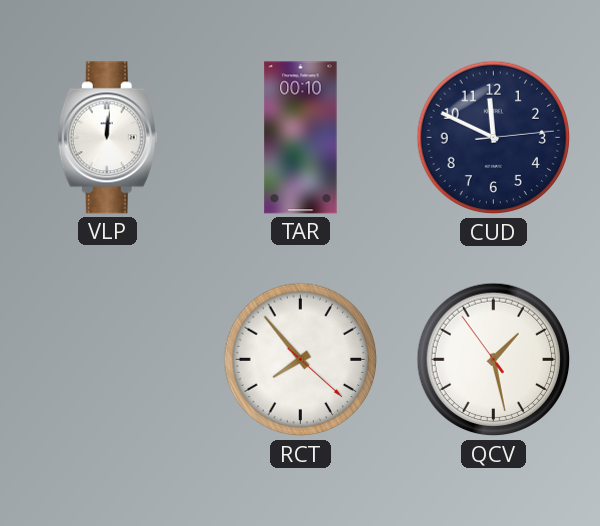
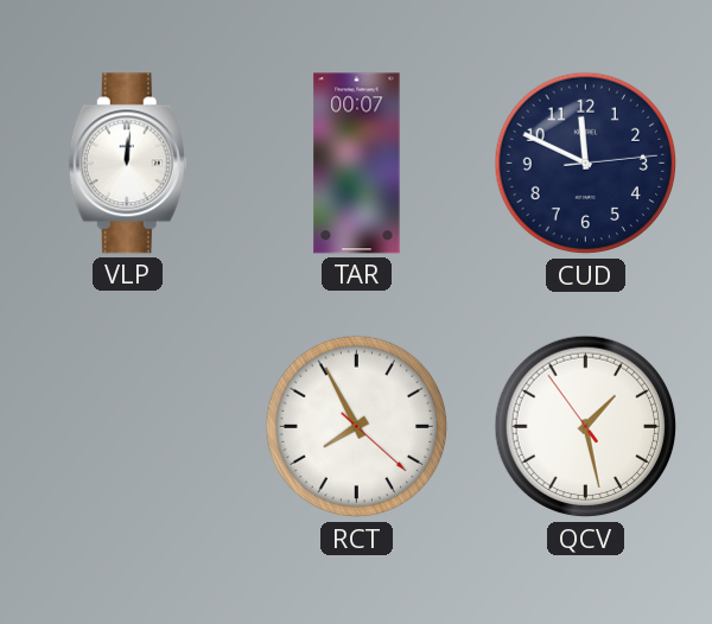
TAR: 00:10 -> 00:07 (357, 164)
RCT: 7:53 -> 7:55 (357, 427)
